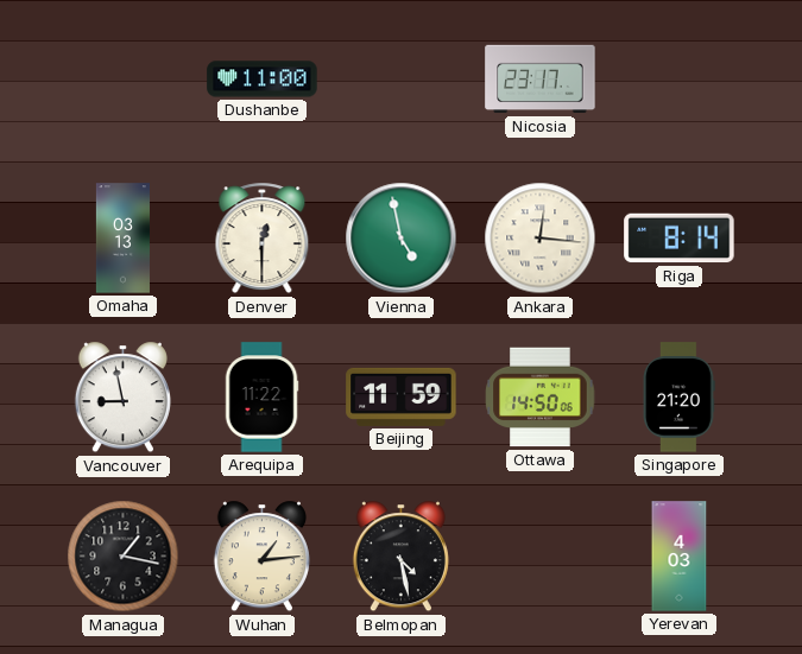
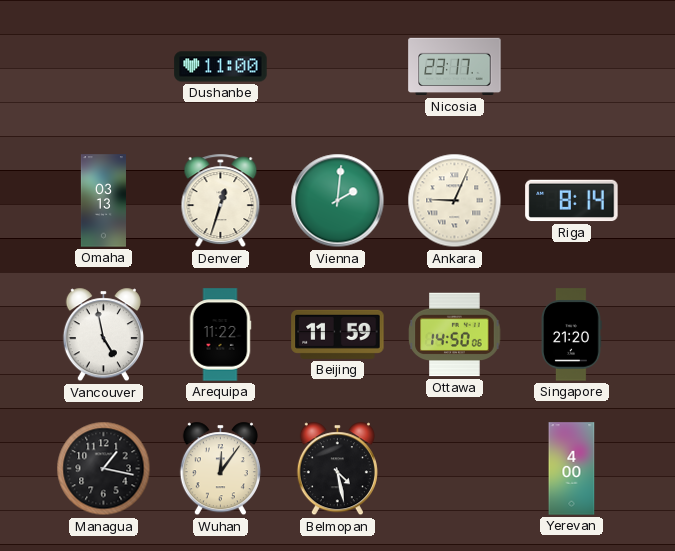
Denver: 12:30 -> 12:33 (221, 201)
Vienna: 4:58 -> 2:01 (338, 201)
Ankara: 12:16 -> 9:04 (455, 201)
Vancouver: 8:58 -> 4:58 (103, 335)
Wuhan: 1:14 -> 12:06 (220, 469)
Yerevan: 4:03 -> 4:00 (572, 469)
